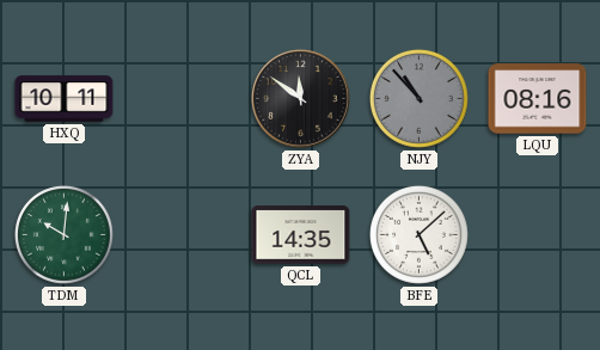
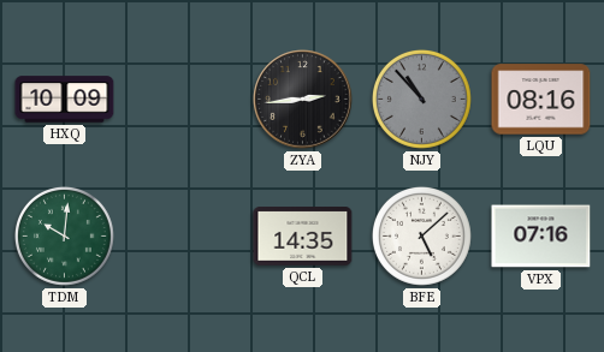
HXQ: 10:11 -> 10:09 (65, 100)
ZYA: 11:51 -> 2:44 (303, 100)
VPX: none -> 07:16 (541, 237)
